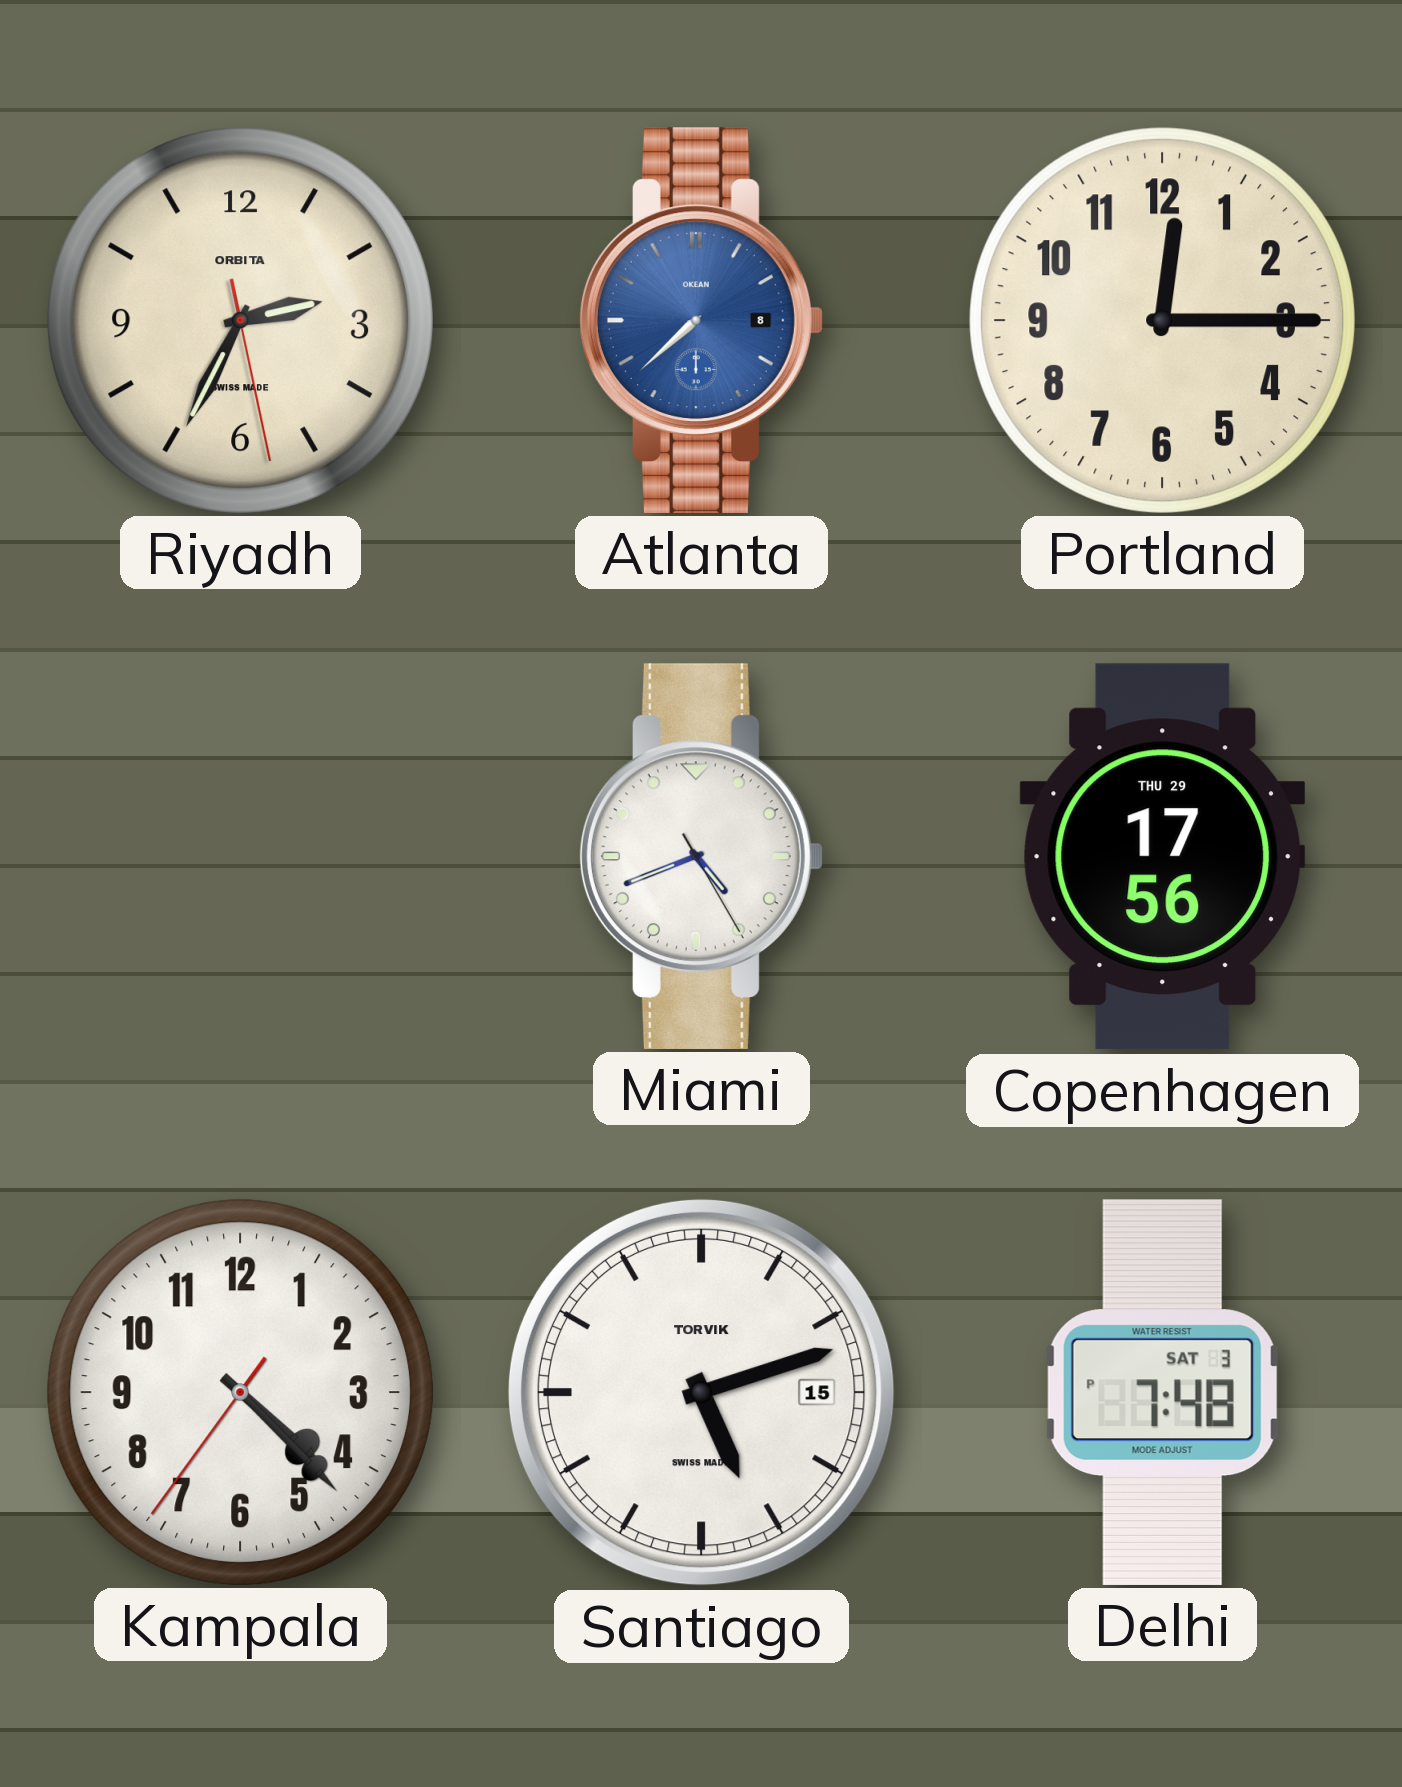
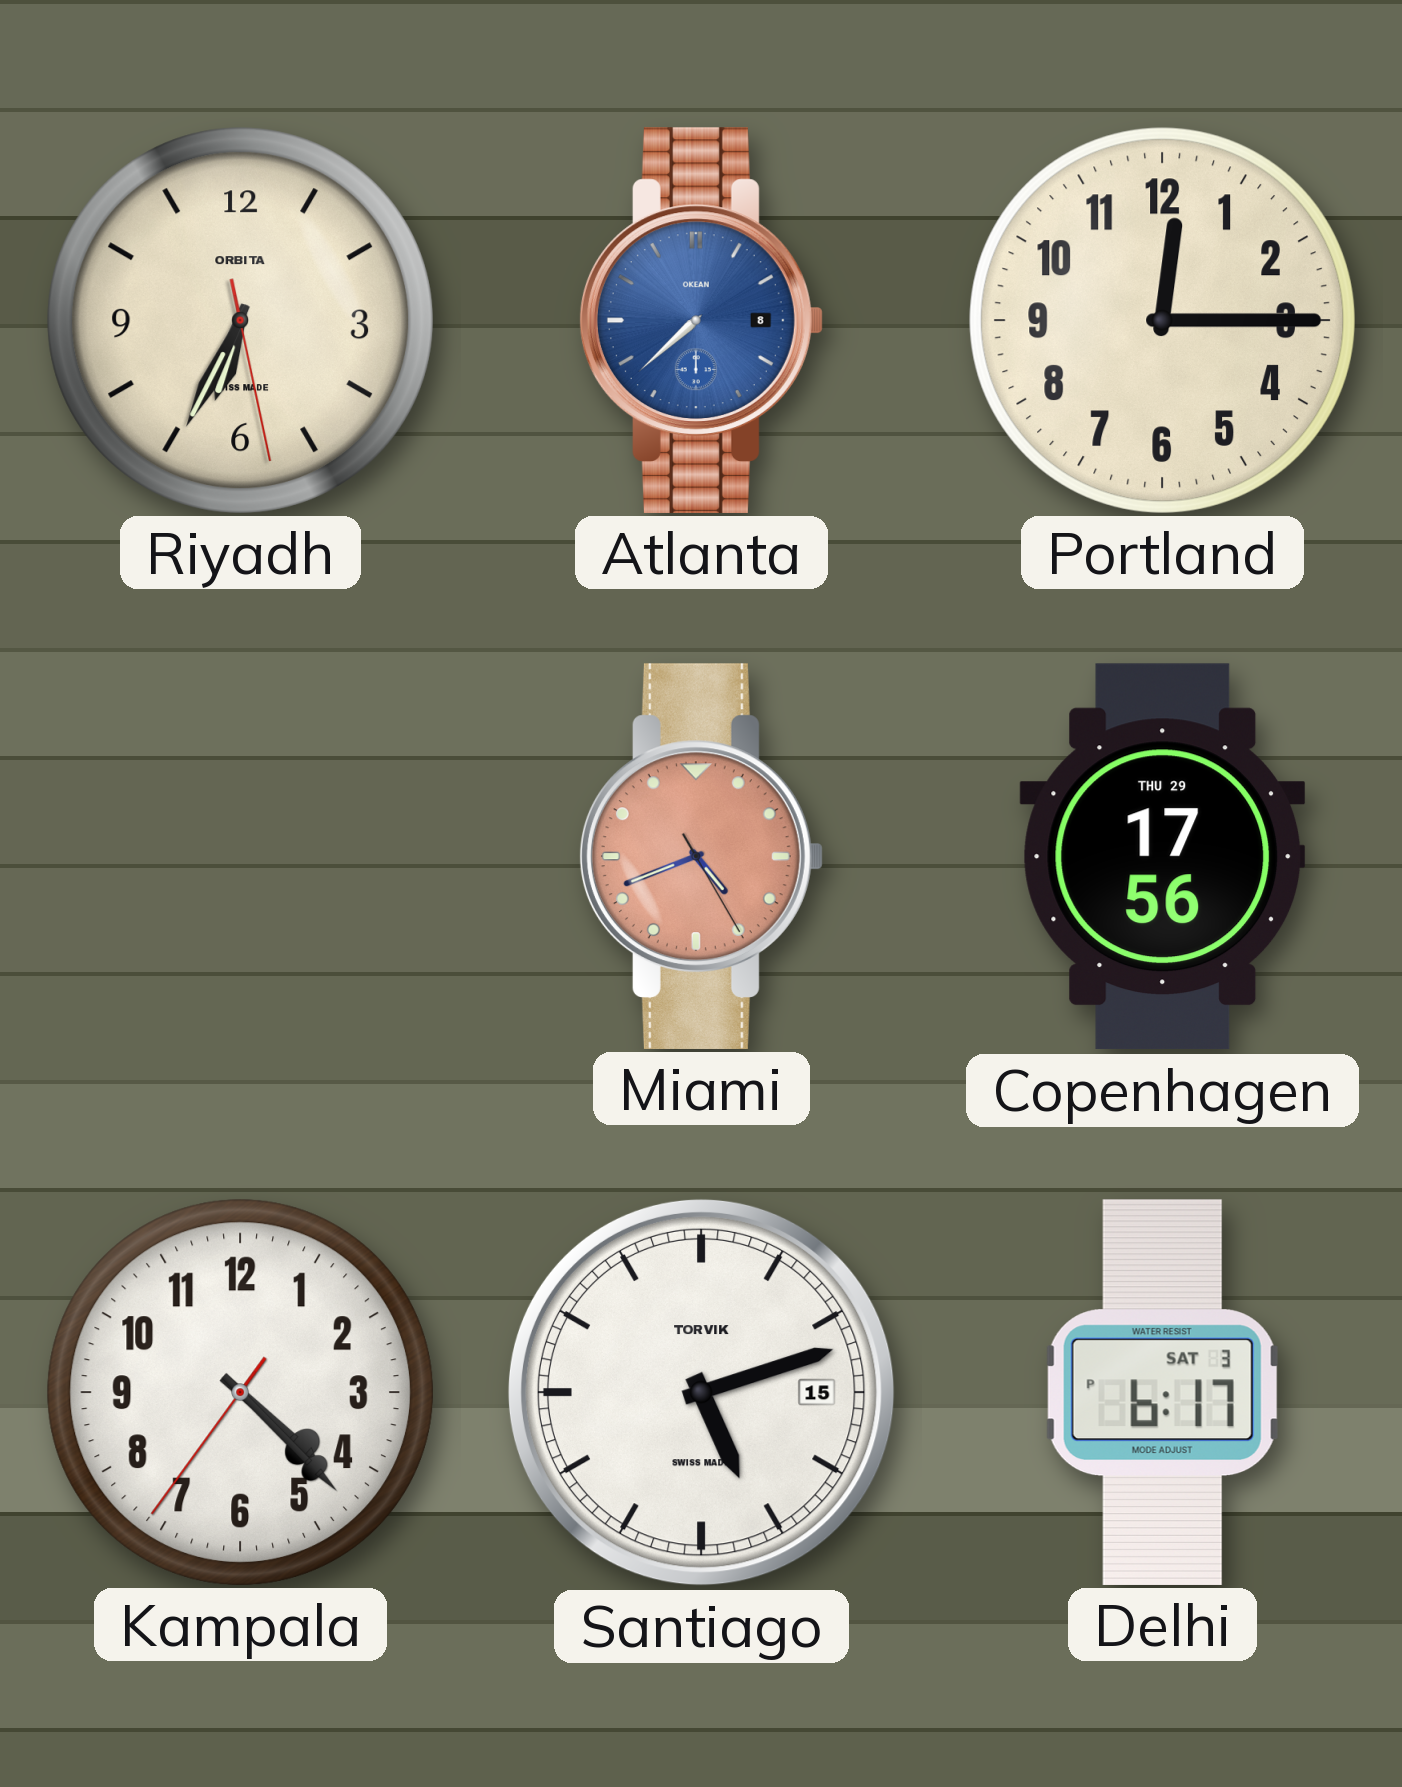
Riyadh: 2:34 -> 6:34 (240, 320)
Miami dial: white -> salmon (701, 856)
Delhi: 7:48 -> 6:17 (1162, 1392)
